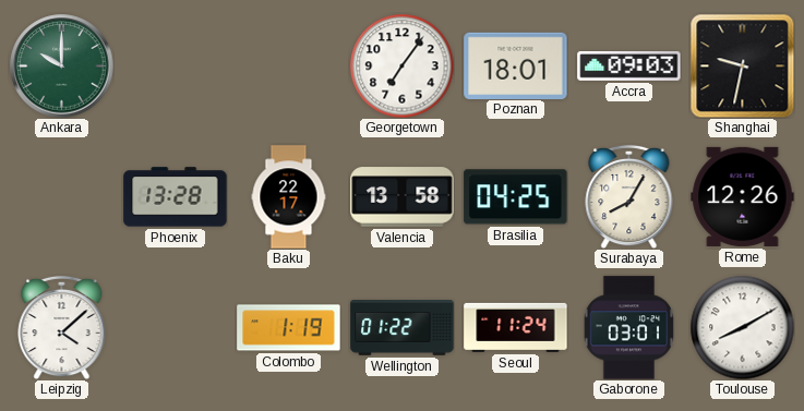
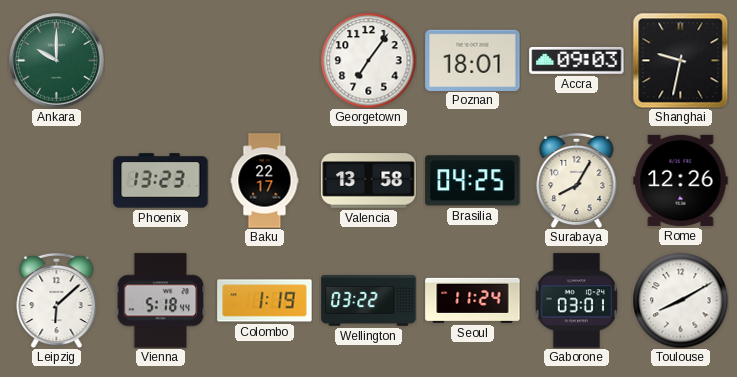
Phoenix: 13:28 -> 13:23 (161, 181)
Leipzig: 4:08 -> 6:08 (57, 300)
Vienna: none -> 5:18 (161, 301)
Wellington: 01:22 -> 03:22 (369, 301)
